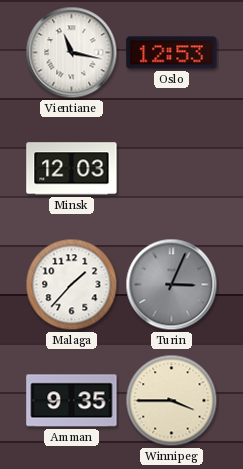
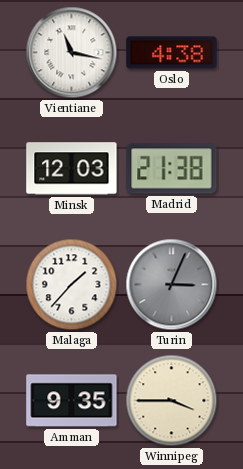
Oslo: 12:53 -> 4:38 (172, 53)
Madrid: none -> 21:38 (172, 169)
